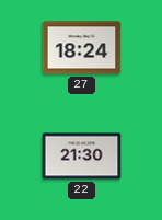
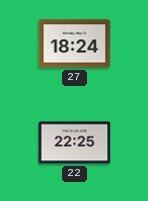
22: 21:30 -> 22:25 (75, 143)
